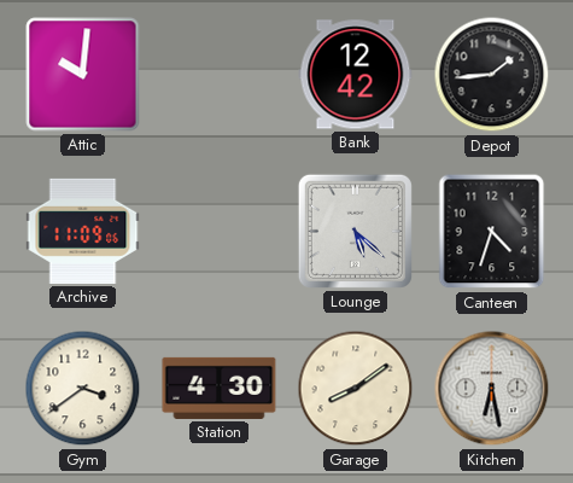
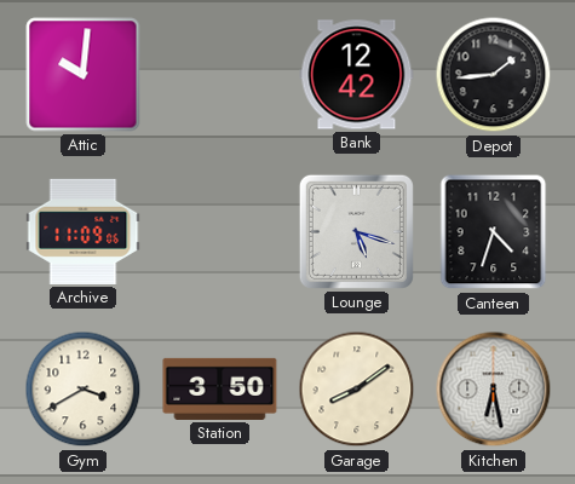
Lounge: 5:22 -> 5:18 (356, 231)
Gym: 3:39 -> 3:40 (84, 390)
Station: 4:30 -> 3:50 (220, 388)
